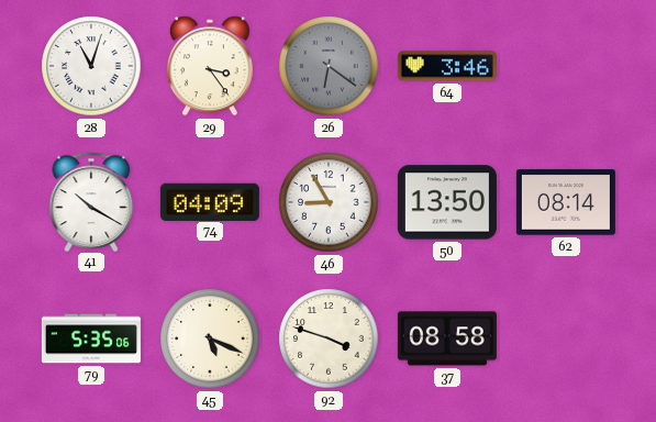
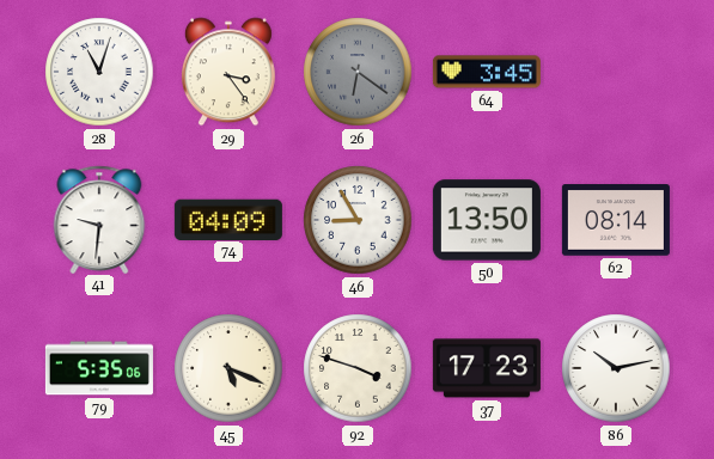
64: 3:46 -> 3:45 (487, 72)
41: 10:20 -> 9:31 (99, 219)
37: 08:58 -> 17:23 (487, 368)
86: none -> 10:13 (616, 368)
